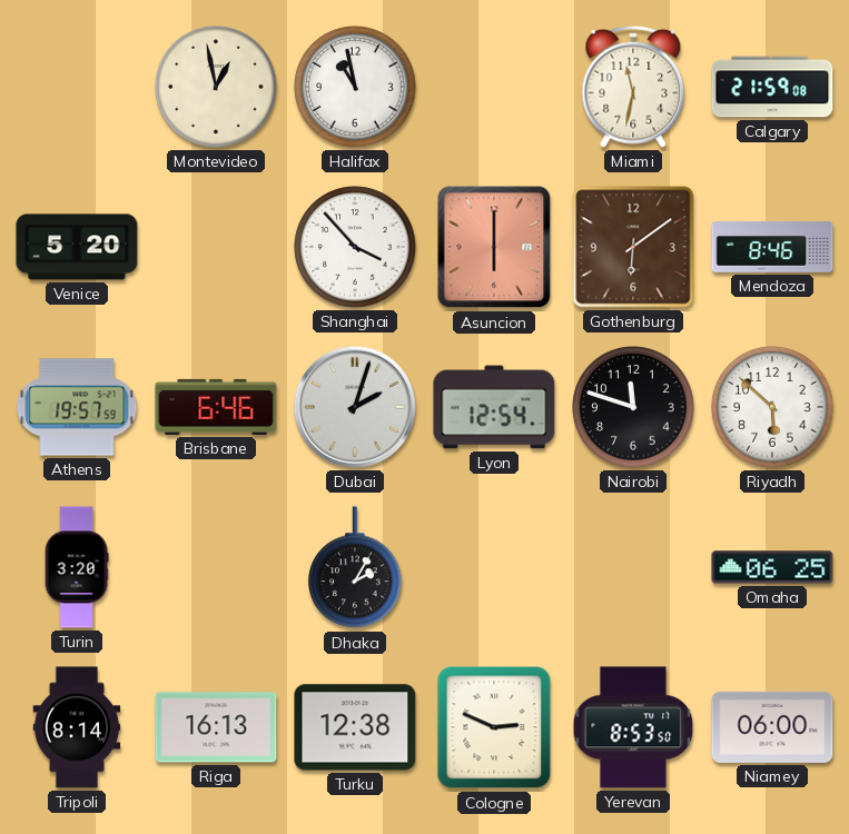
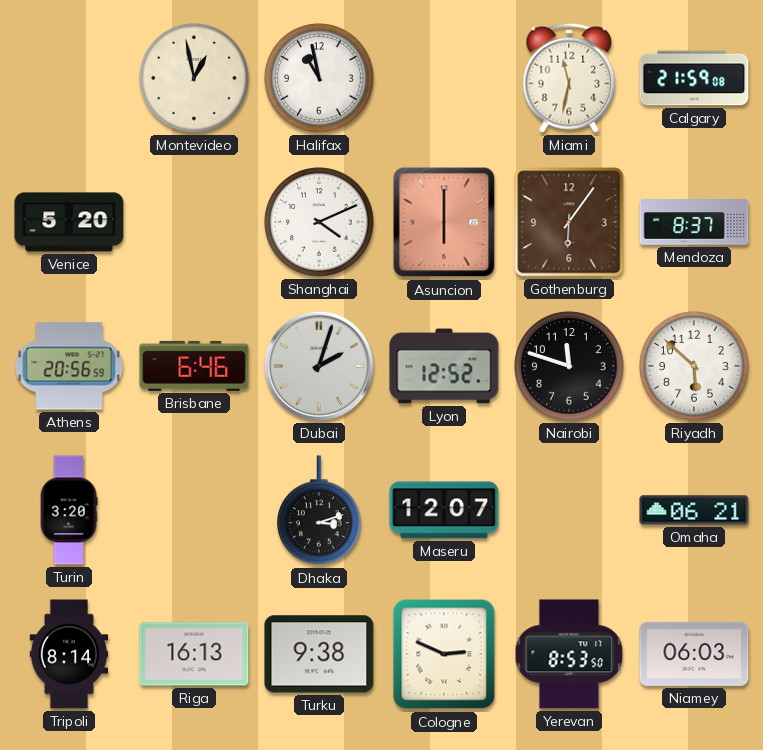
Shanghai: 3:53 -> 4:11 (319, 222)
Gothenburg: 6:09 -> 6:06 (569, 222)
Mendoza: 8:46 -> 8:37 (694, 222)
Athens: 19:57 -> 20:56 (69, 366)
Lyon: 12:54 -> 12:52 (444, 366)
Dhaka: 2:05 -> 3:12 (319, 511)
Maseru: none -> 12:07 (444, 510)
Omaha: 06:25 -> 06:21 (694, 510)
Turku: 12:38 -> 9:38 (319, 654)
Niamey: 06:00 -> 06:03 (694, 654)
